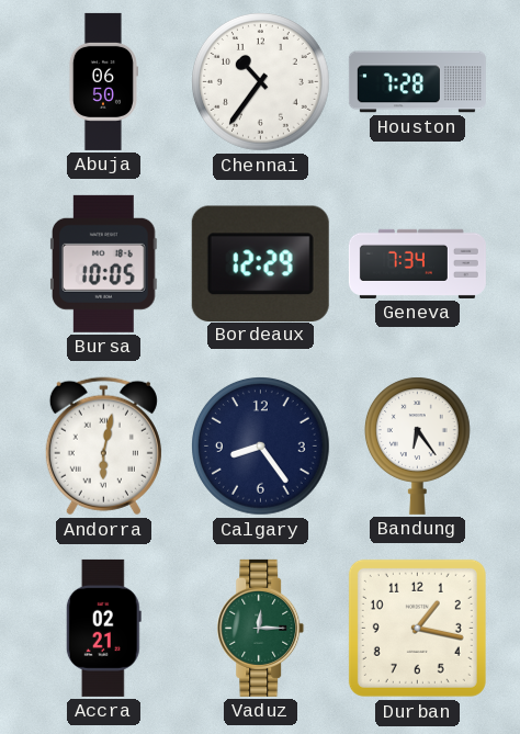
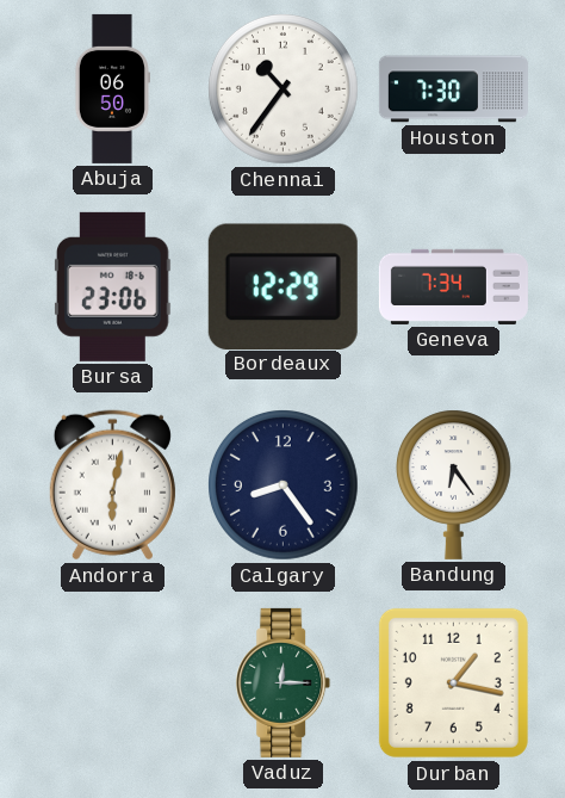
Houston: 7:28 -> 7:30 (453, 89)
Bursa: 10:05 -> 23:06 (113, 286)
Accra: 02:21 -> none (103, 628)
